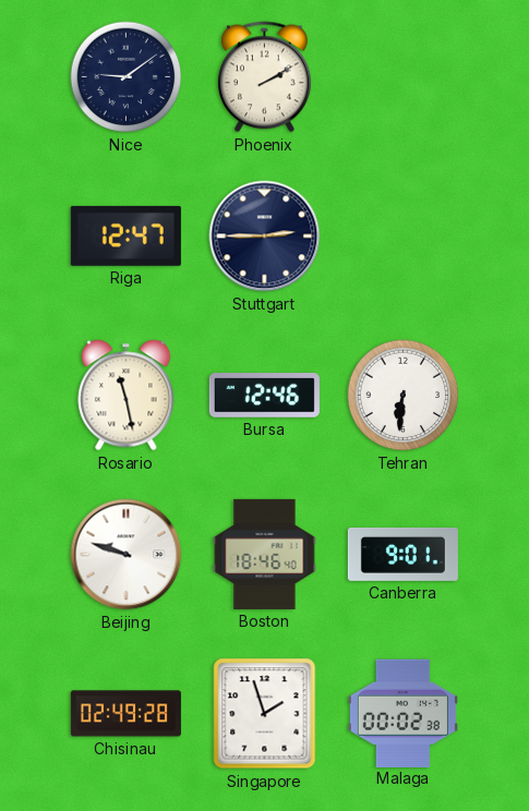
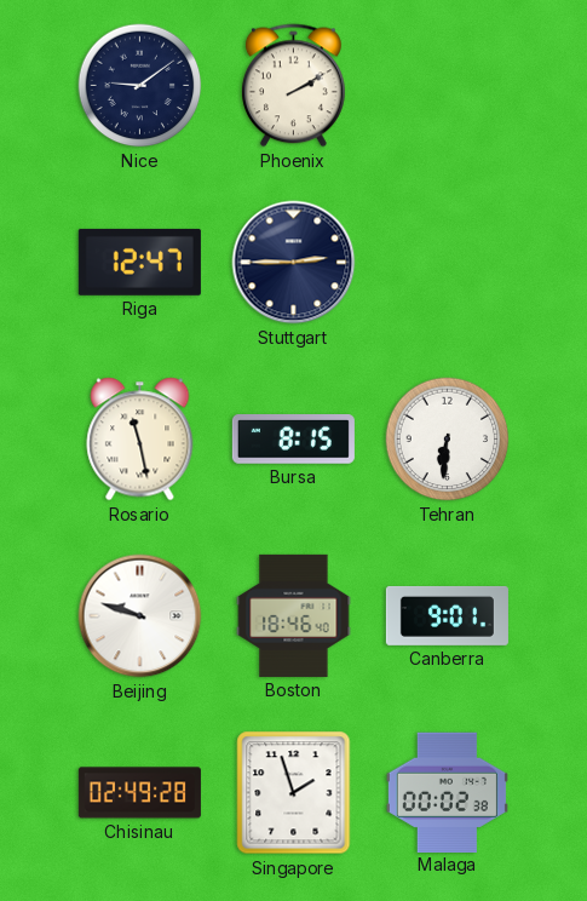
Bursa: 12:46 -> 8:15 (293, 440)
